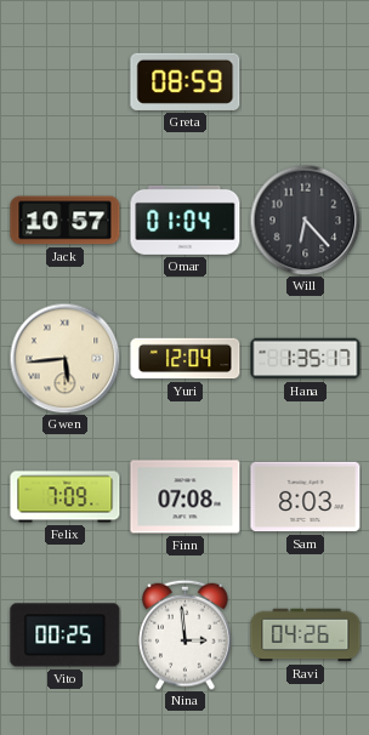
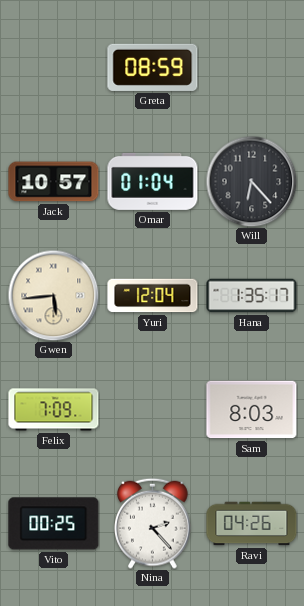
Finn: 07:08 -> none (186, 497)
Nina: 2:59 -> 2:23 (153, 523)
